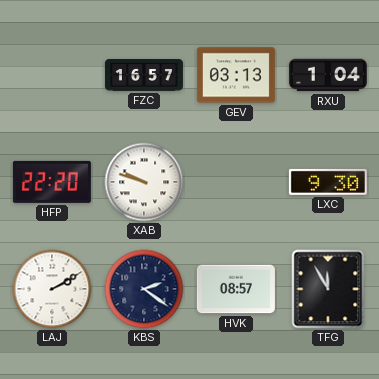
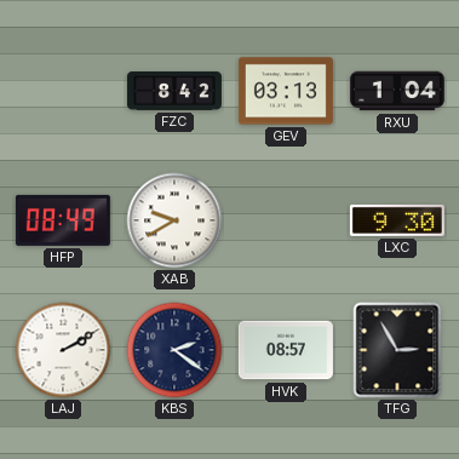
FZC: 16:57 -> 8:42 (174, 92)
HFP: 22:20 -> 08:49 (63, 220)
XAB: 9:48 -> 9:40 (174, 220)
TFG: 11:55 -> 2:55 (397, 350)
